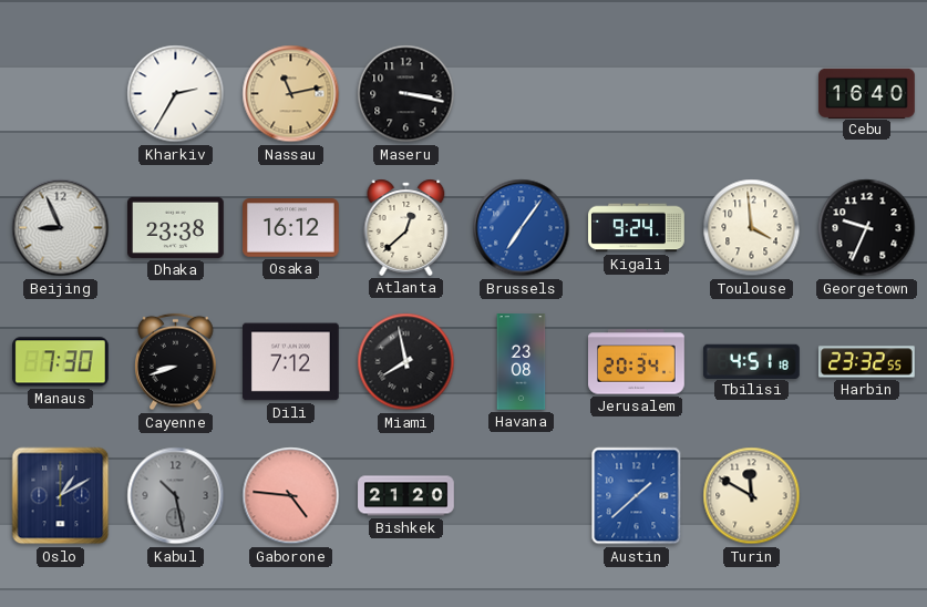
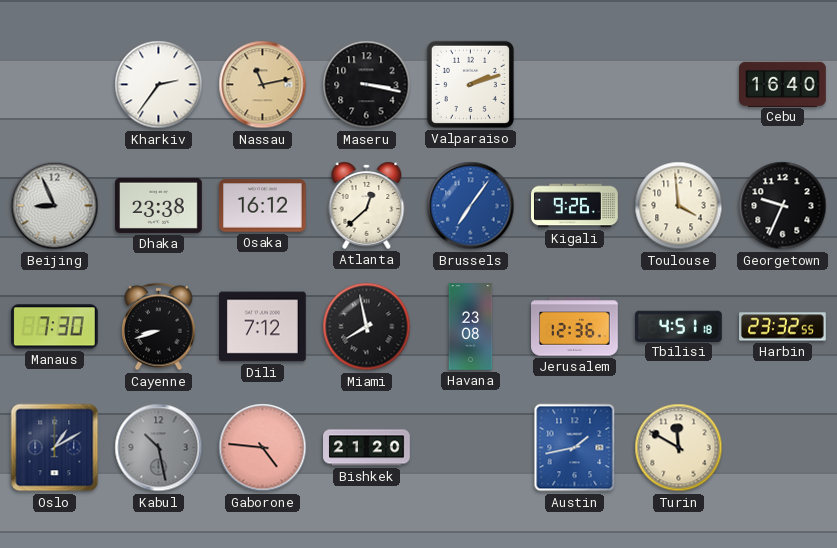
Kharkiv: 2:35 -> 2:36 (159, 85)
Valparaiso: none -> 2:12 (470, 84)
Kigali: 9:24 -> 9:26 (575, 206)
Jerusalem: 20:34 -> 12:36 (575, 327)
Austin: 1:38 -> 1:43 (575, 448)
